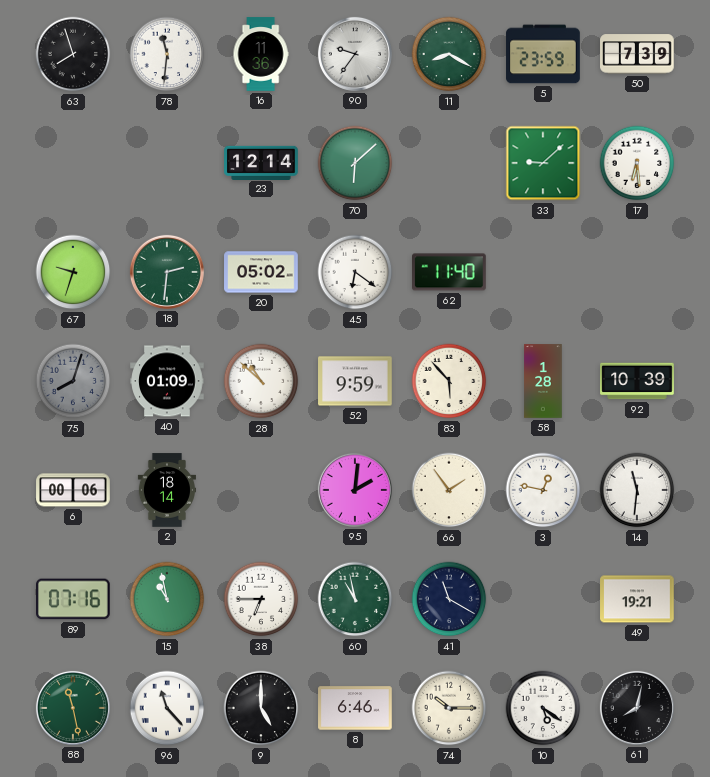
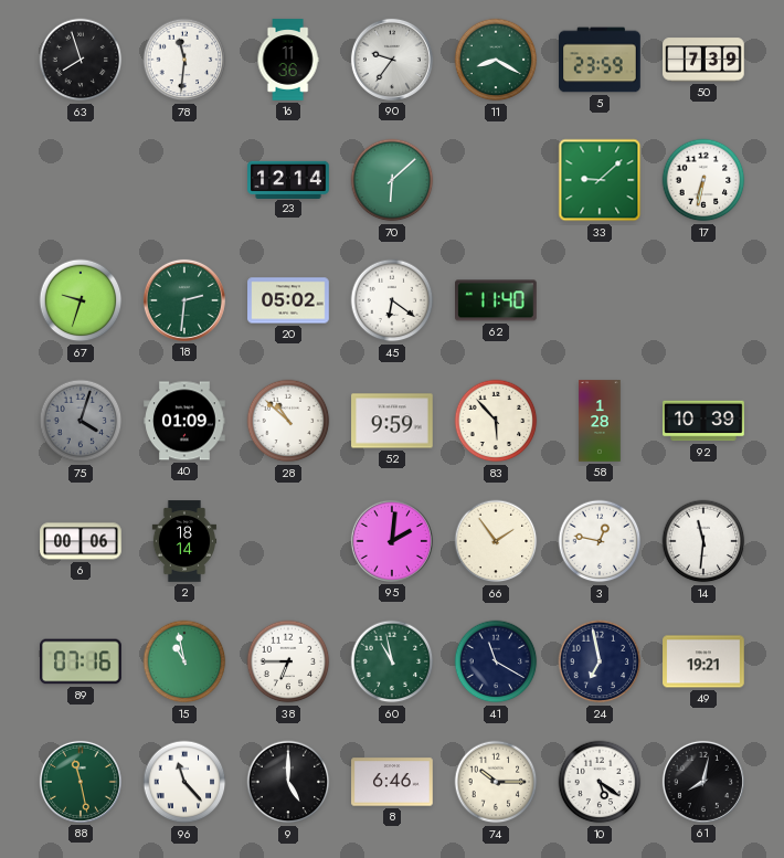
17: 6:29 -> 6:32 (703, 180)
75: 8:03 -> 4:03 (81, 421)
24: none -> 6:58 (600, 661)
